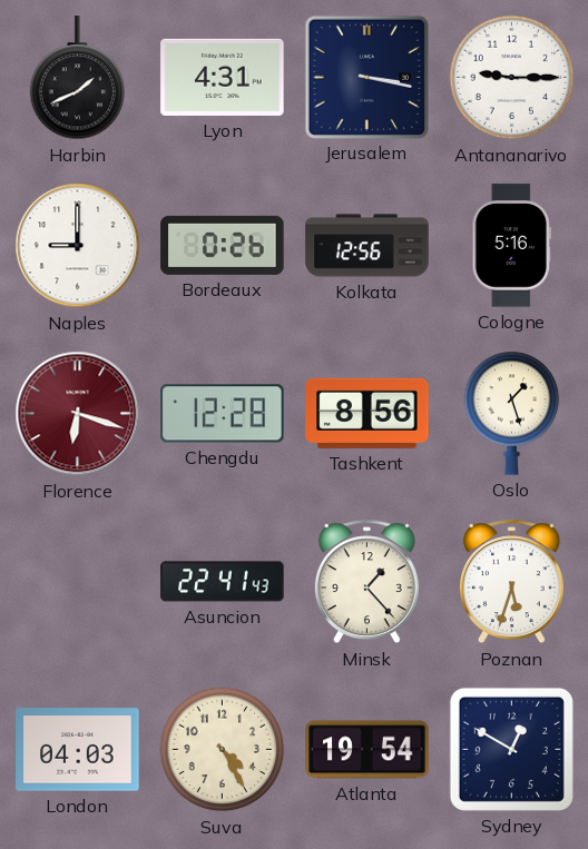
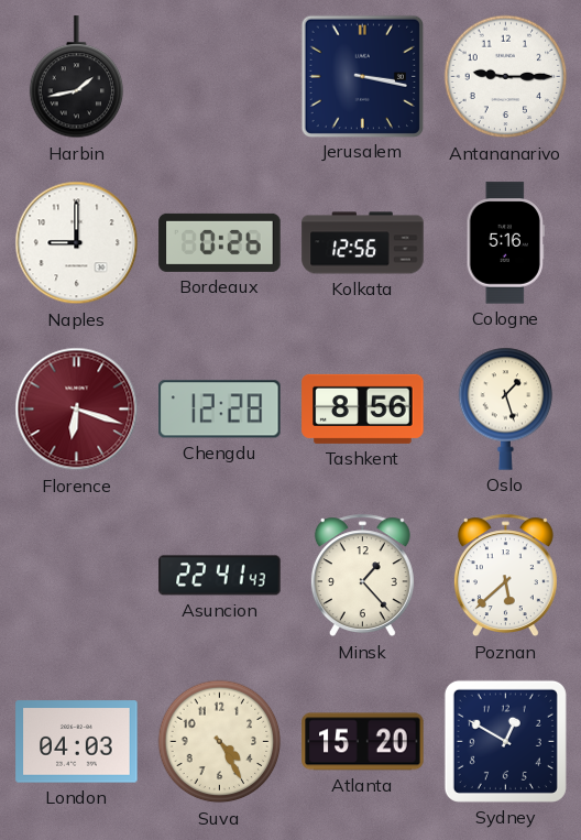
Harbin: 1:41 -> 1:43 (77, 77)
Lyon: 4:31 -> none (223, 77)
Poznan: 5:33 -> 5:38 (505, 576)
Atlanta: 19:54 -> 15:20 (363, 742)
